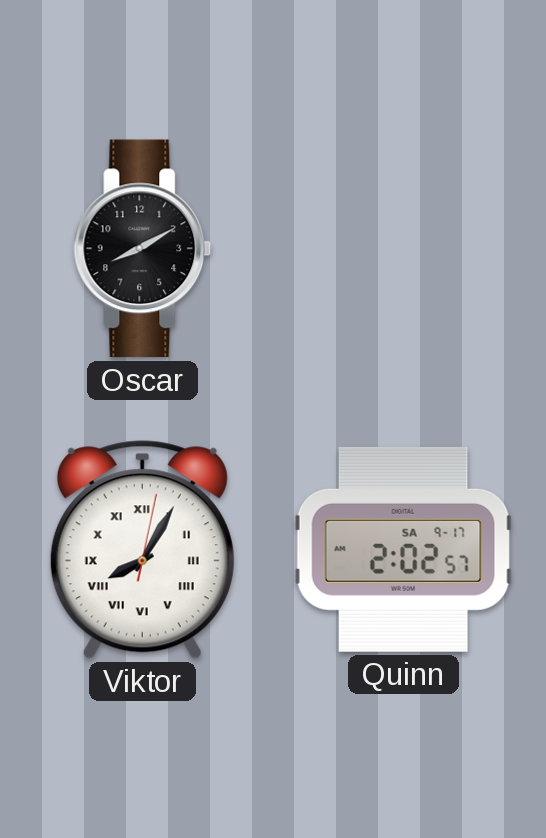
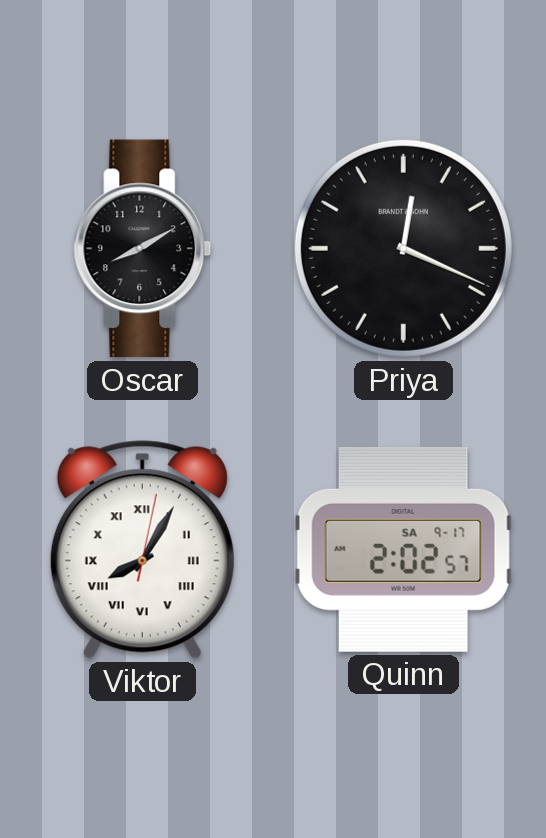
Priya: none -> 12:19 (403, 248)
